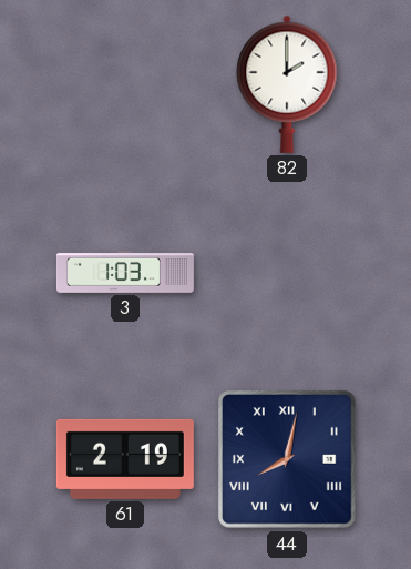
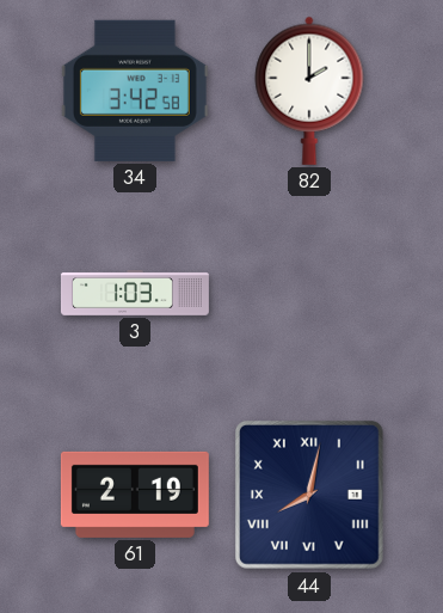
34: none -> 3:42 (135, 91)
